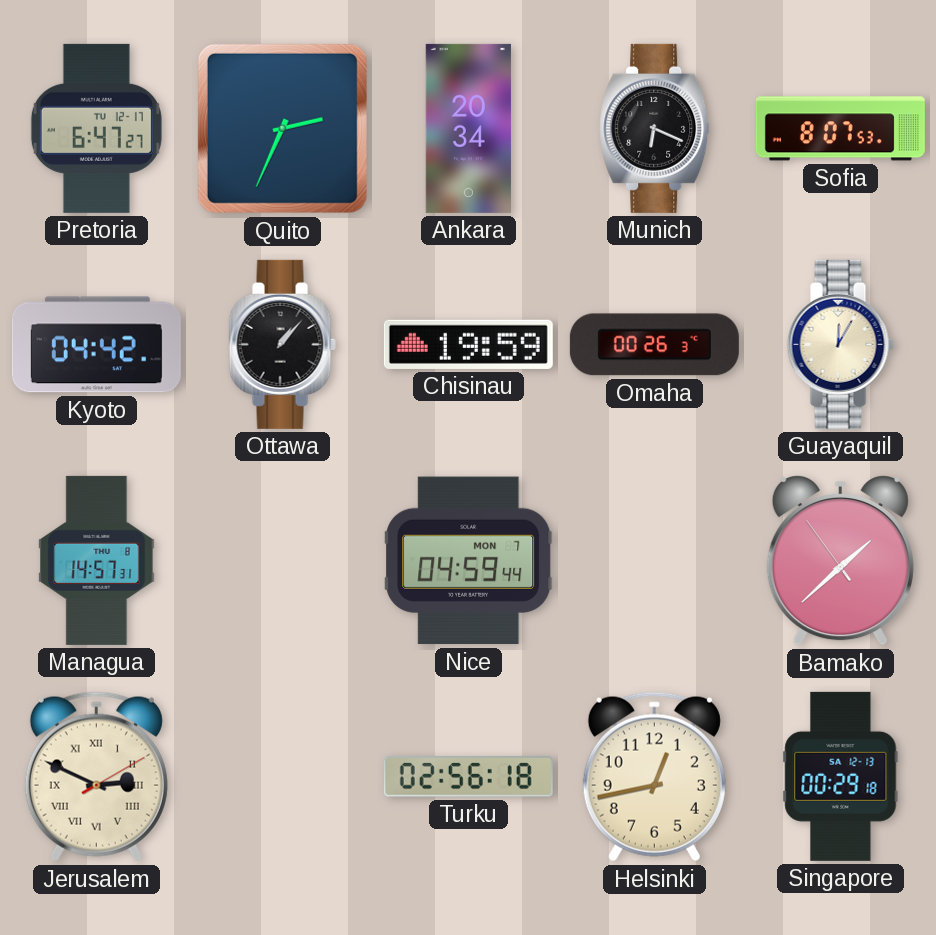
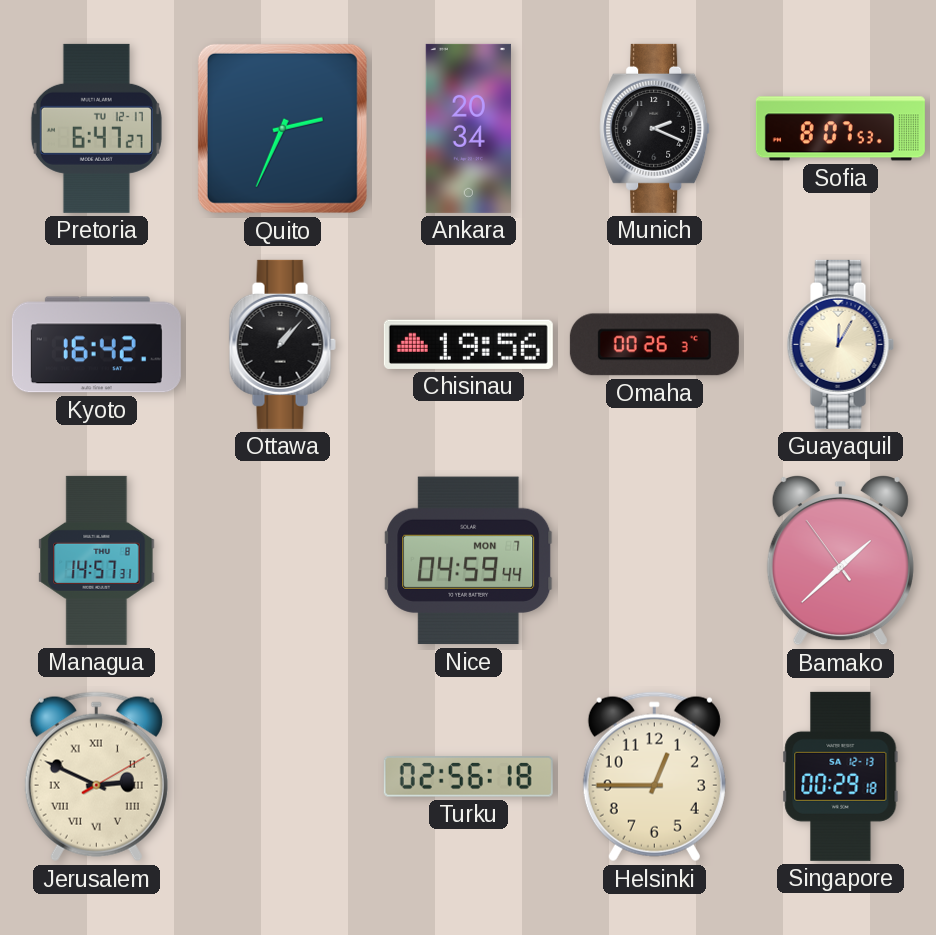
Munich: 6:19 -> 2:19 (655, 128)
Kyoto: 04:42 -> 16:42 (96, 345)
Chisinau: 19:59 -> 19:56 (468, 344)
Helsinki: 12:43 -> 12:45 (654, 777)
